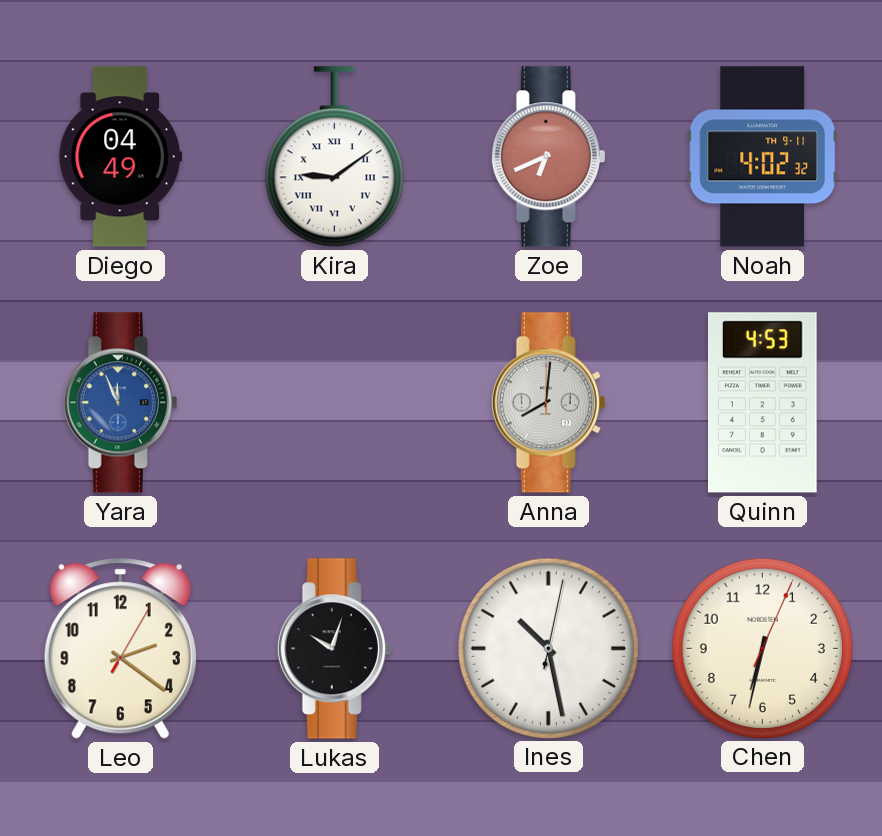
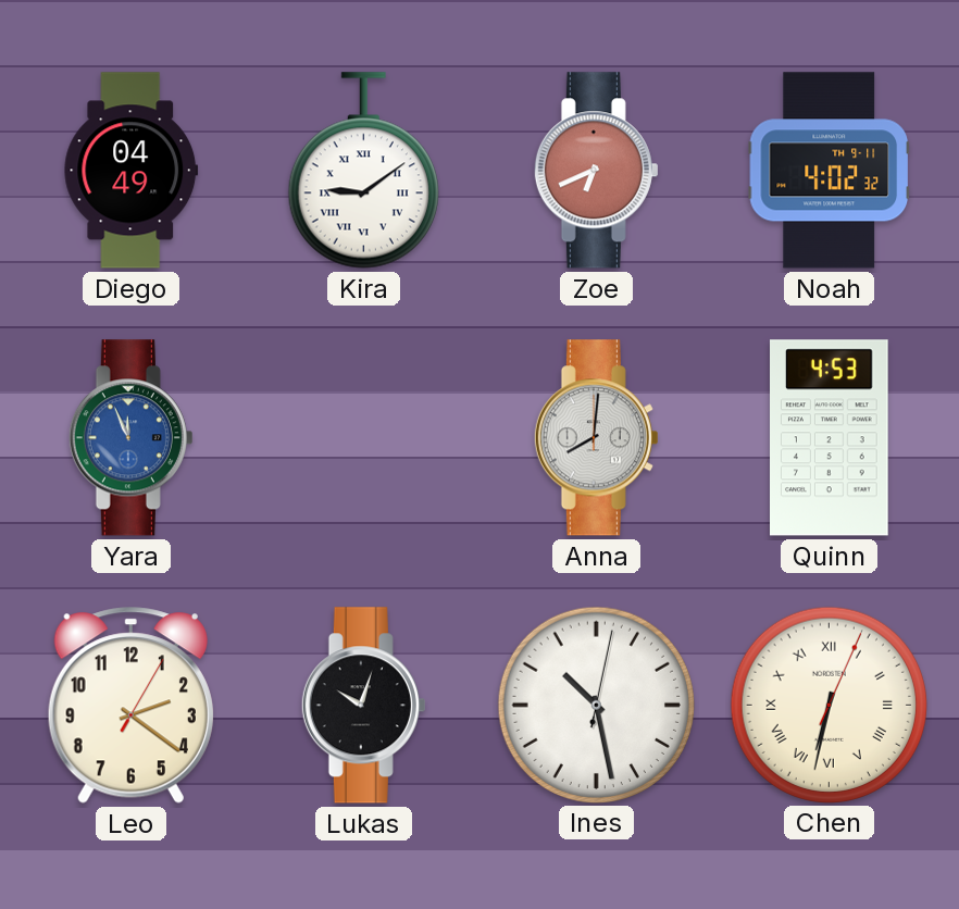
Chen numerals: Arabic -> Roman (829, 705)
